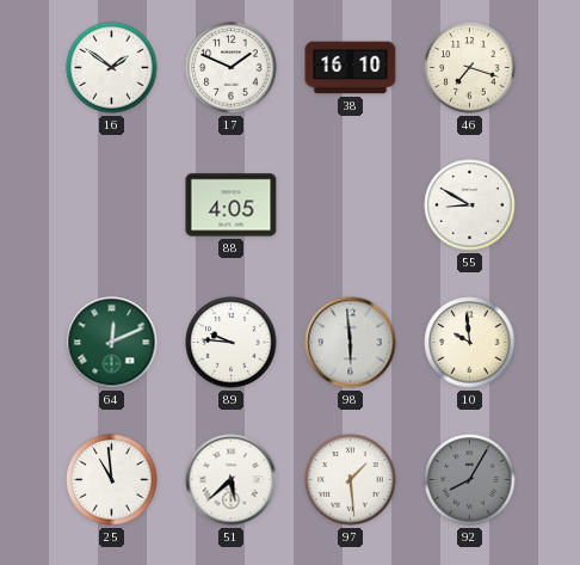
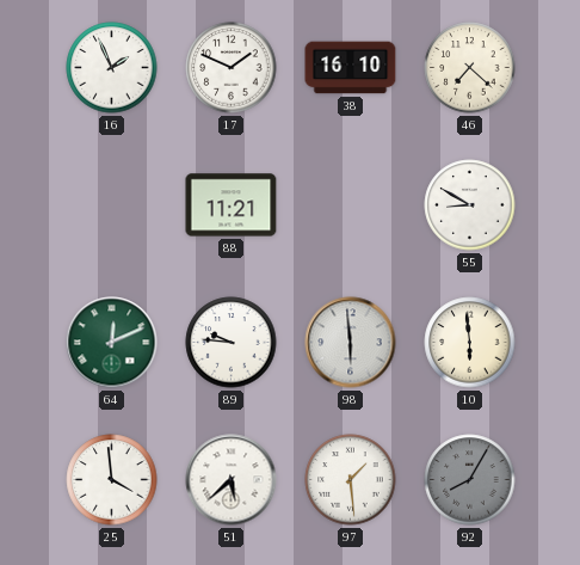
16: 1:51 -> 1:56 (112, 68)
46: 7:18 -> 7:22 (470, 68)
88: 4:05 -> 11:21 (232, 205)
10: 9:59 -> 5:59 (470, 343)
25: 10:59 -> 3:59 (112, 480)
